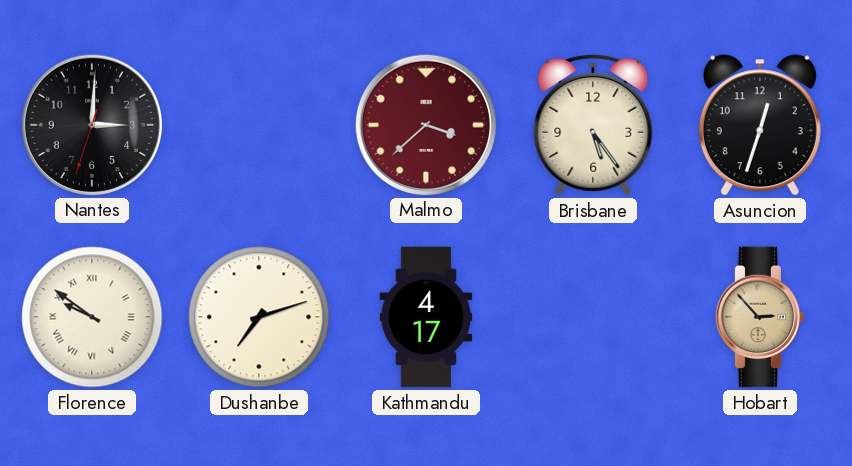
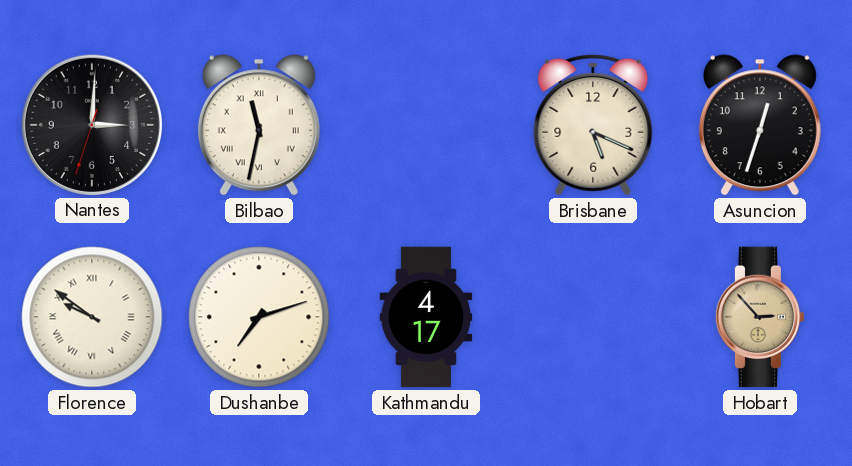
Bilbao: none -> 11:32 (259, 125)
Malmo: 3:38 -> none (425, 124)
Brisbane: 5:24 -> 5:19 (593, 125)
